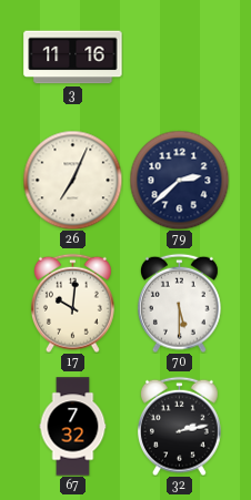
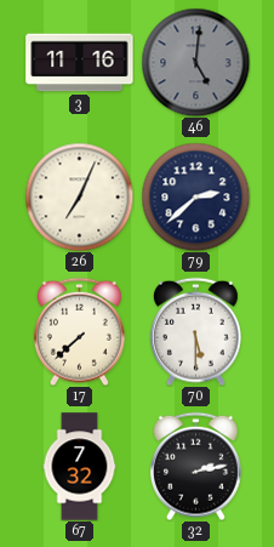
46: none -> 5:01 (195, 62)
17: 10:01 -> 7:38 (80, 331)
